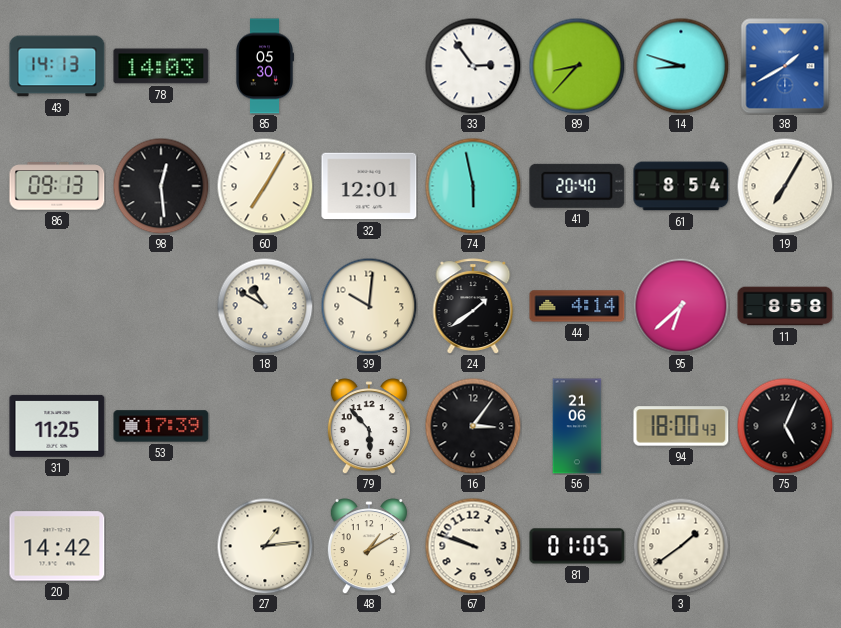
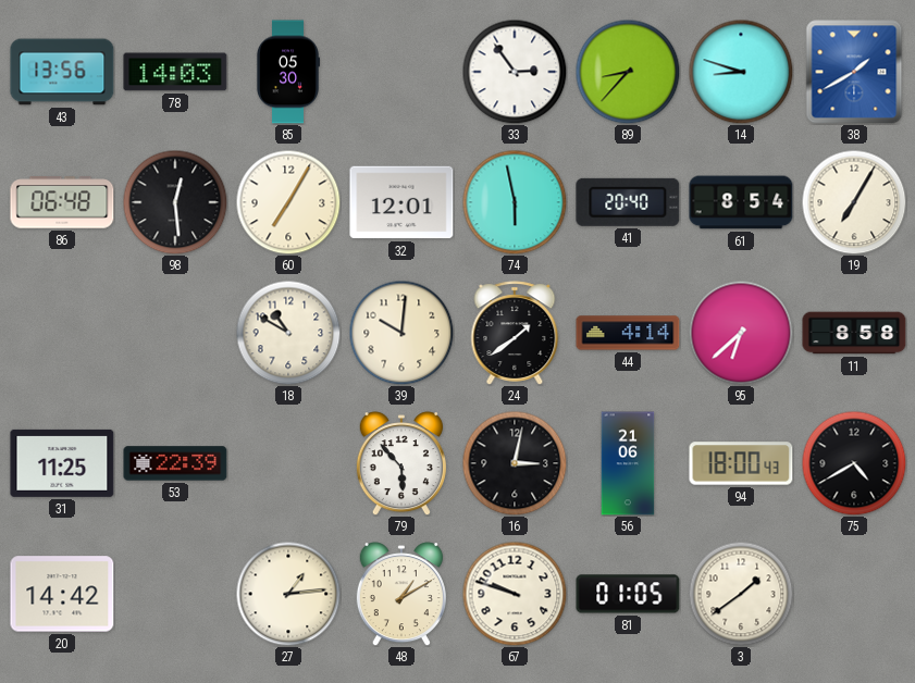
43: 14:13 -> 13:56 (62, 72)
86: 09:13 -> 06:48 (62, 202)
53: 17:39 -> 22:39 (175, 463)
16: 3:06 -> 3:02 (515, 463)
75: 5:04 -> 4:40 (854, 463)
